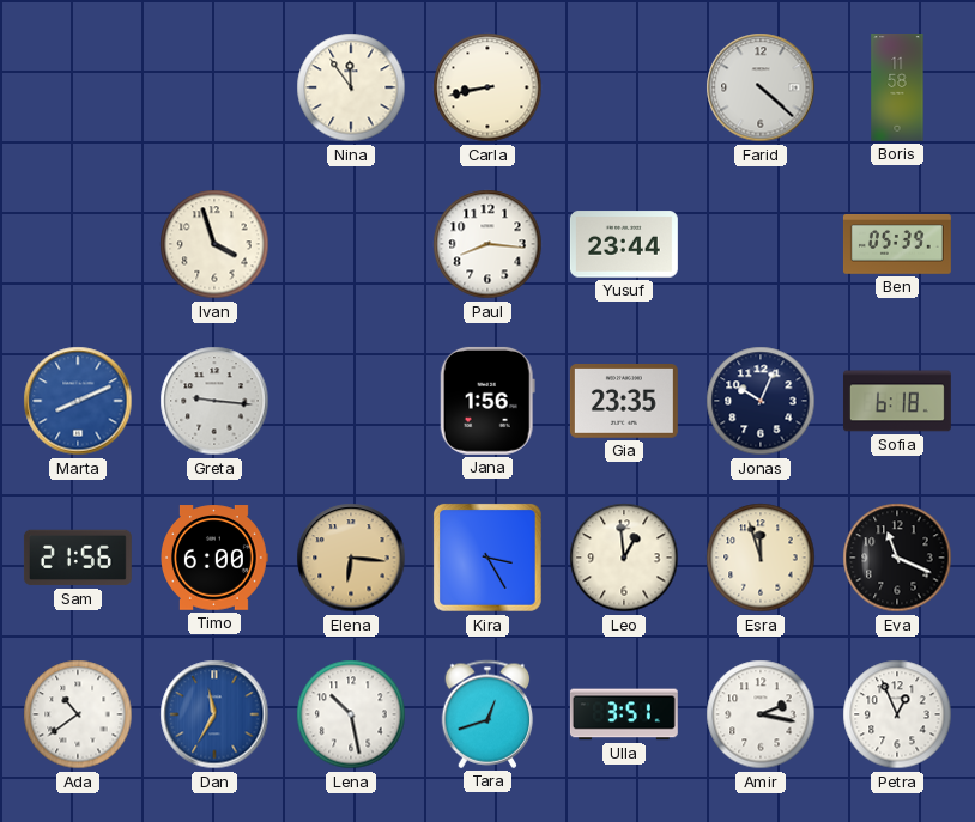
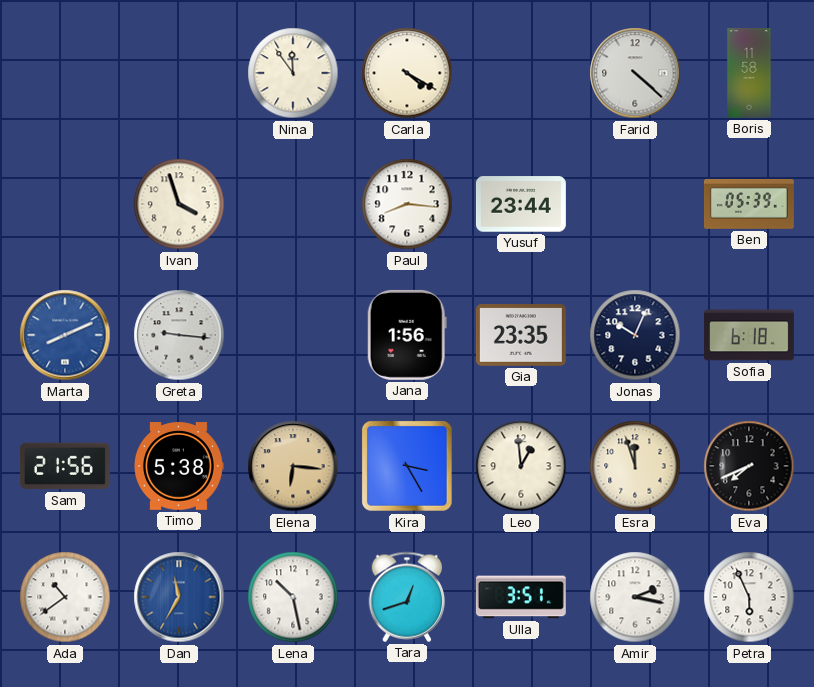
Carla: 8:43 -> 4:20 (407, 73)
Timo: 6:00 -> 5:38 (179, 466)
Eva: 11:19 -> 7:41 (749, 466)
Petra: 12:56 -> 5:56 (749, 597)
